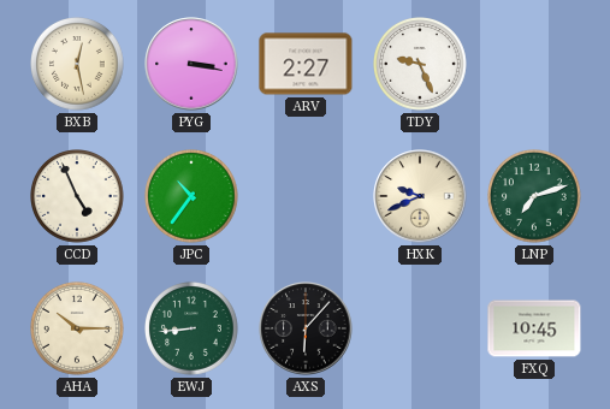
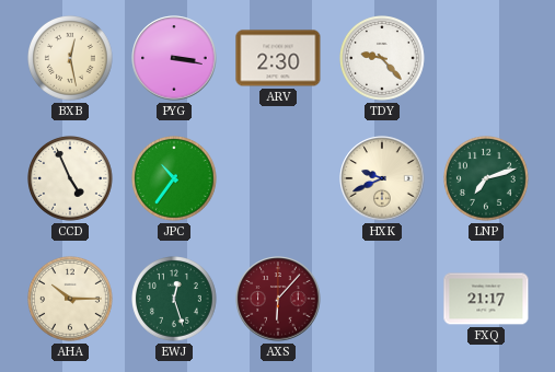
ARV: 2:27 -> 2:30 (278, 58)
TDY: 9:26 -> 9:23 (383, 59)
EWJ: 8:44 -> 12:27 (175, 300)
AXS dial: black -> burgundy (278, 299)
FXQ: 10:45 -> 21:17 (486, 299)
